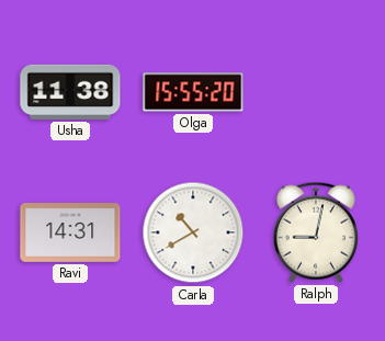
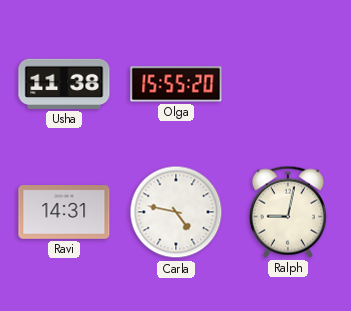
Carla: 10:40 -> 4:47 (176, 212)
